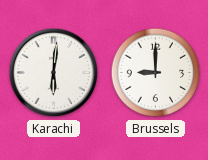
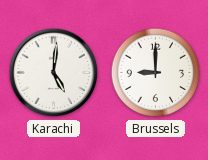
Karachi: 6:01 -> 5:01 (54, 73)
